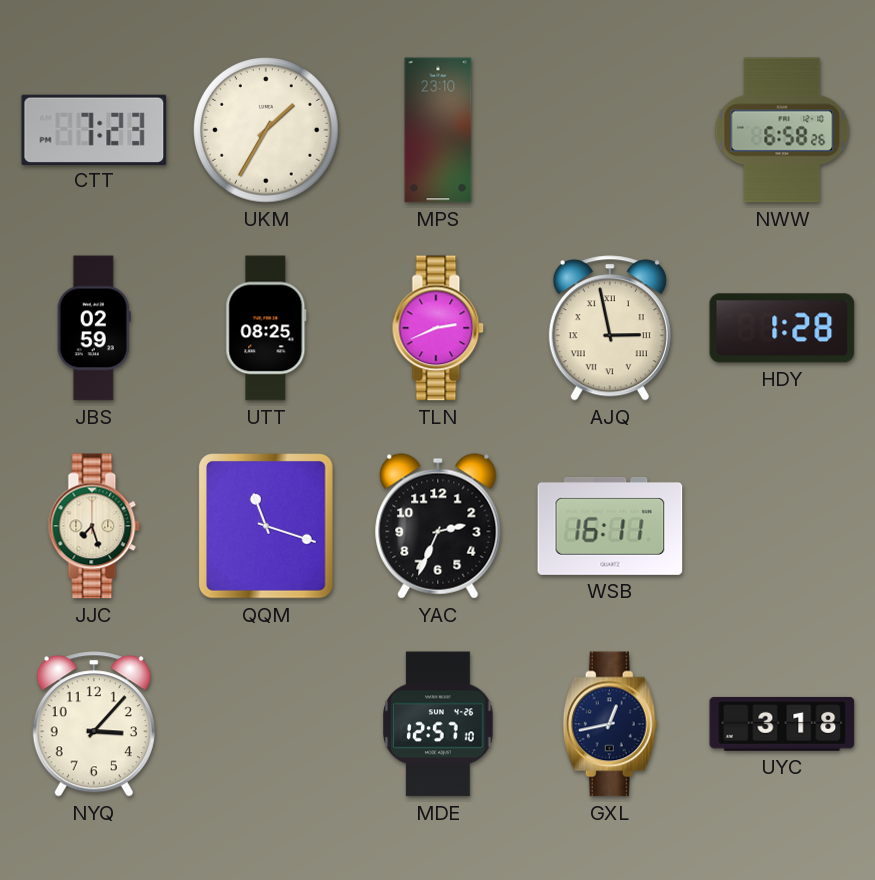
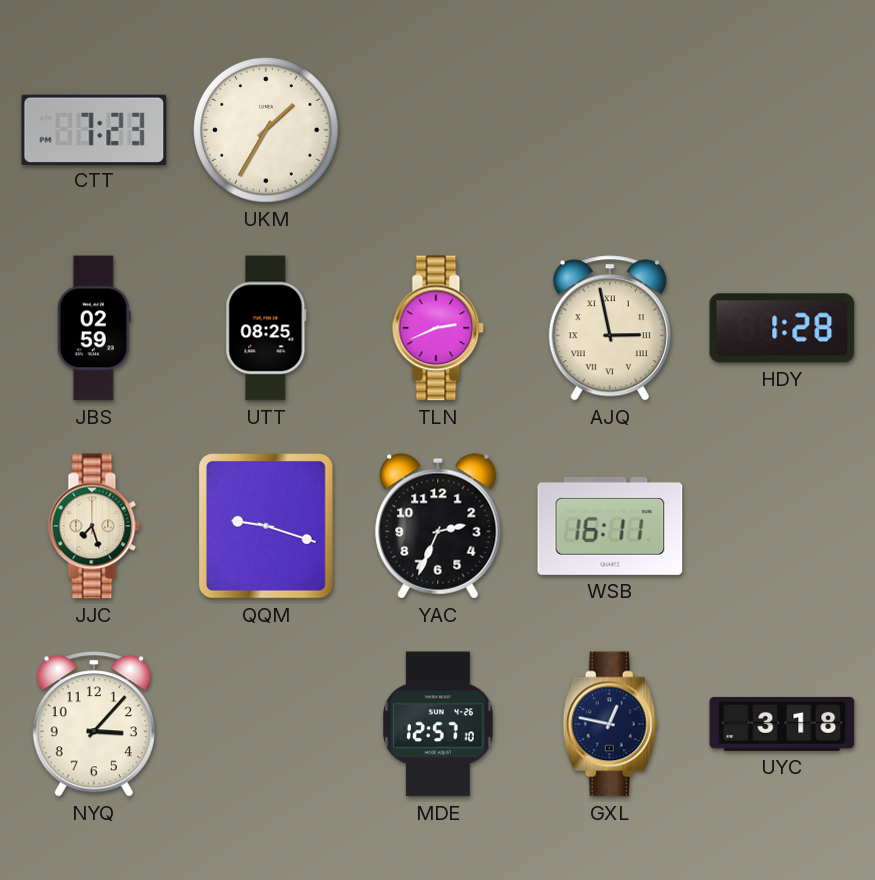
MPS: 23:10 -> none (438, 130)
NWW: 6:58 -> none (782, 130)
QQM: 11:18 -> 9:18 (267, 526)
GXL: 12:43 -> 12:47 (610, 724)
